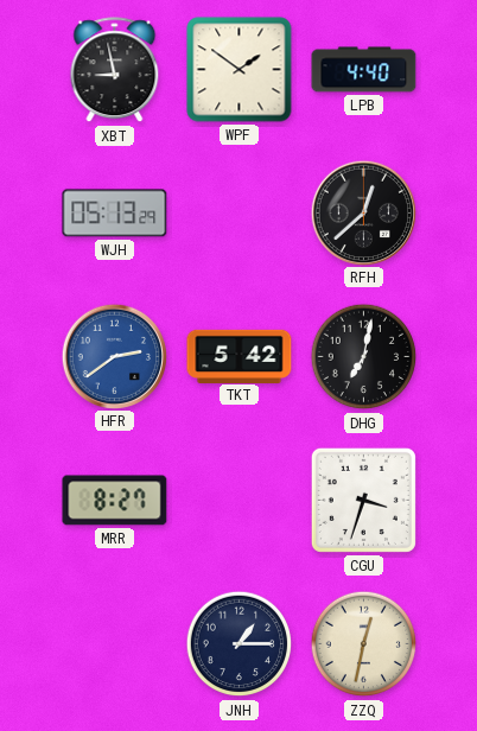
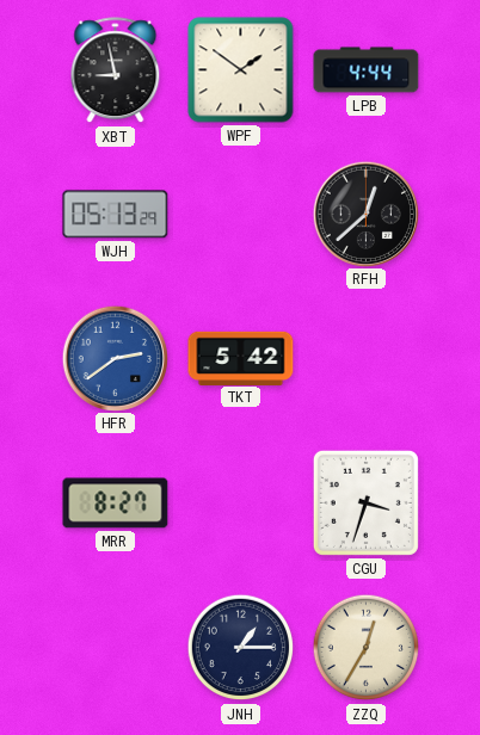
LPB: 4:40 -> 4:44 (367, 70)
DHG: 7:02 -> none (364, 357)
ZZQ: 12:32 -> 12:35 (367, 648)
